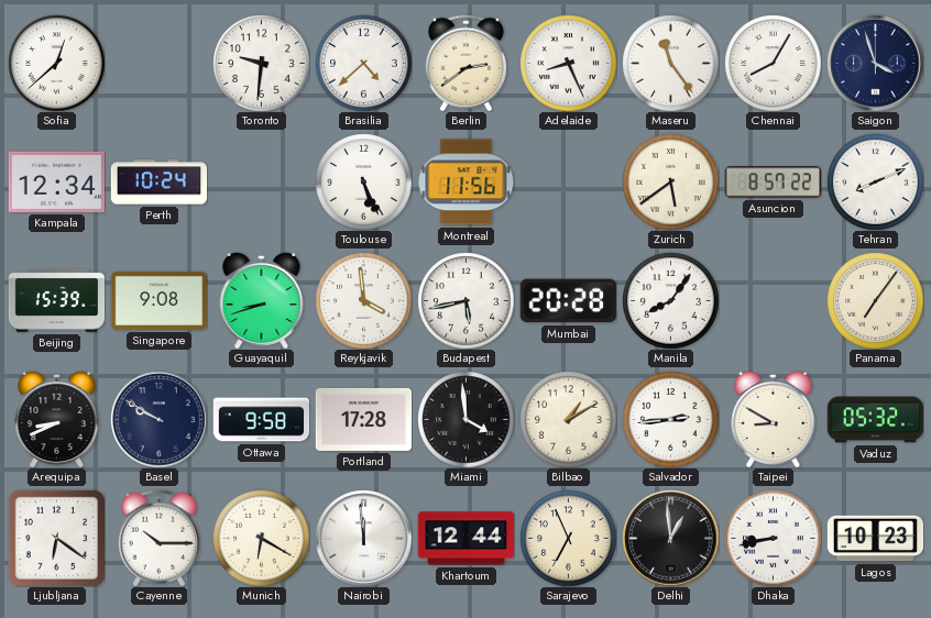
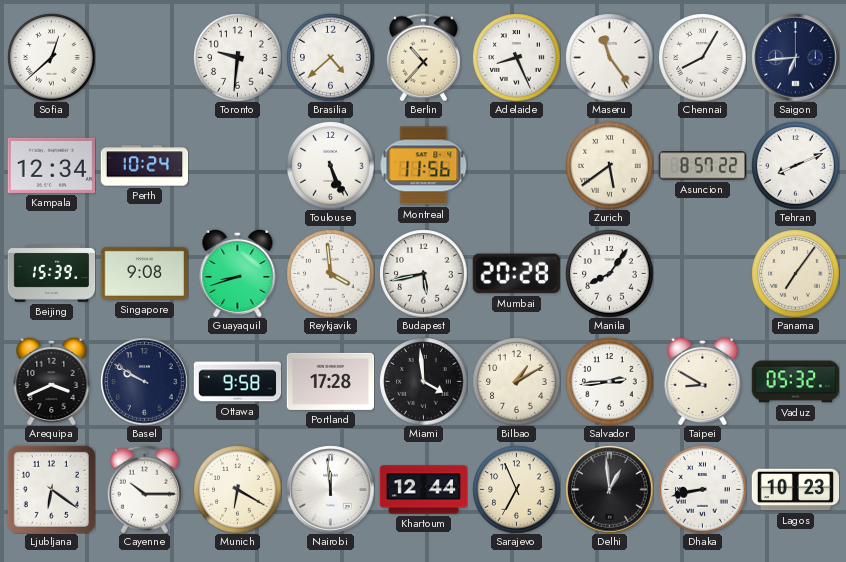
Berlin: 2:39 -> 10:37 (423, 57)
Saigon: 3:57 -> 6:44 (795, 57)
Arequipa: 8:41 -> 3:41 (52, 381)
